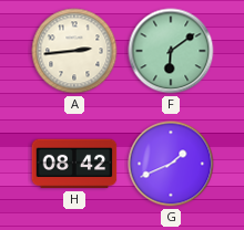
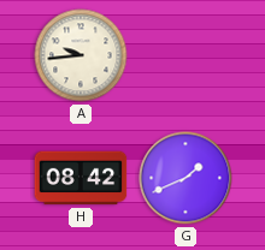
A: 2:44 -> 9:44 (81, 55)
F: 6:09 -> none (171, 51)
